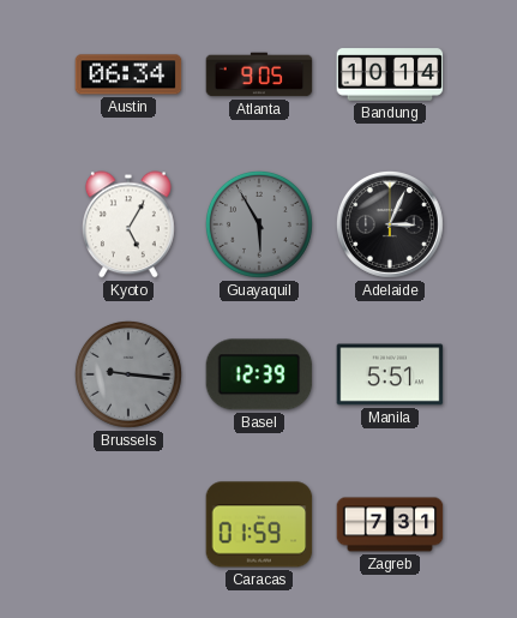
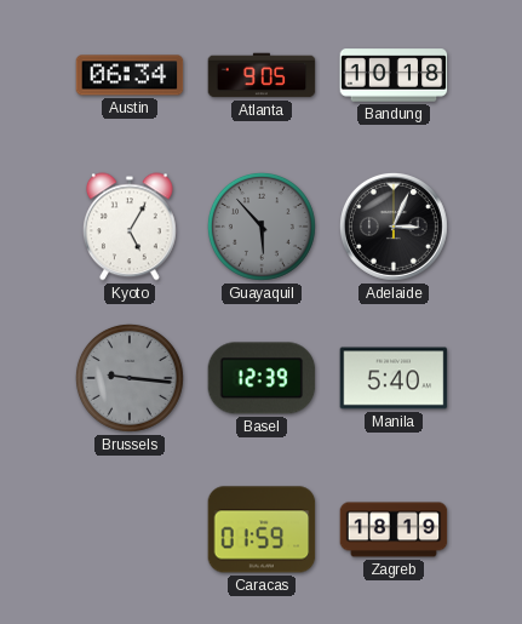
Bandung: 10:14 -> 10:18 (394, 75)
Guayaquil: 5:55 -> 5:53 (262, 227)
Manila: 5:51 -> 5:40 (394, 378)
Zagreb: 7:31 -> 18:19 (394, 529)
